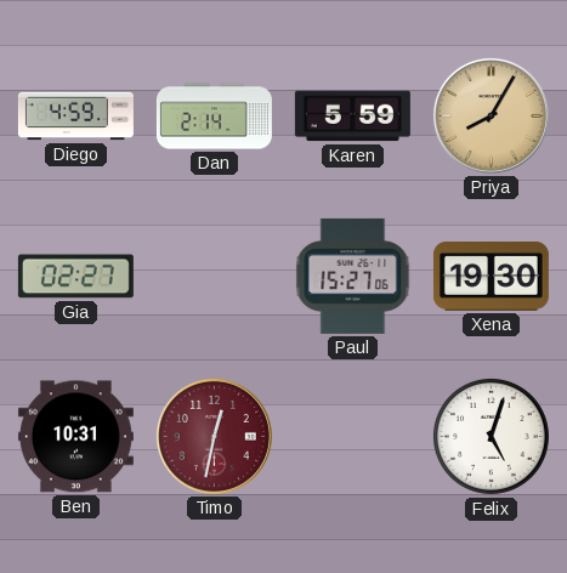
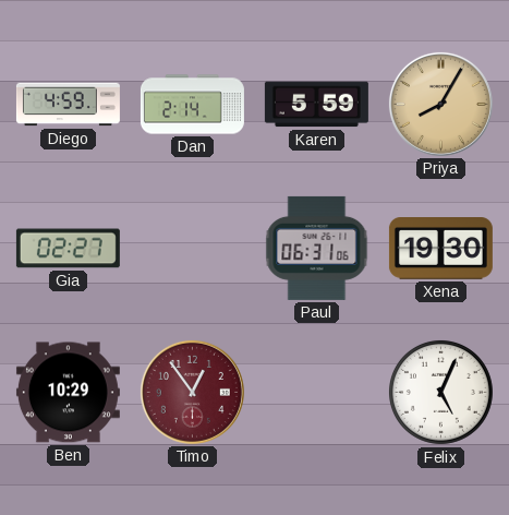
Paul: 15:27 -> 06:31 (317, 248)
Ben: 10:31 -> 10:29 (68, 393)
Timo: 12:32 -> 12:54 (192, 392)
Felix: 5:03 -> 5:04 (440, 392)
